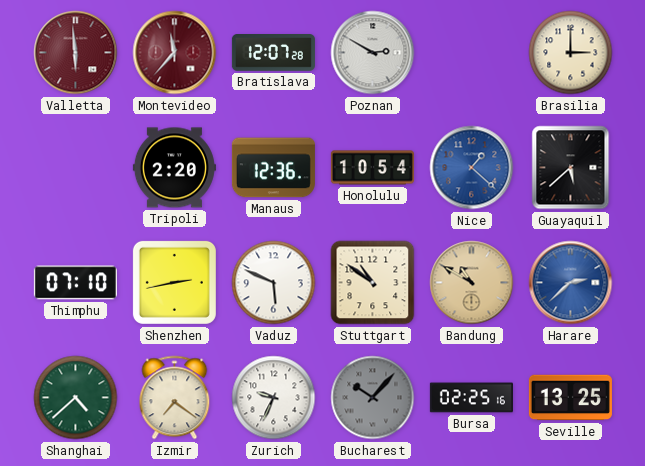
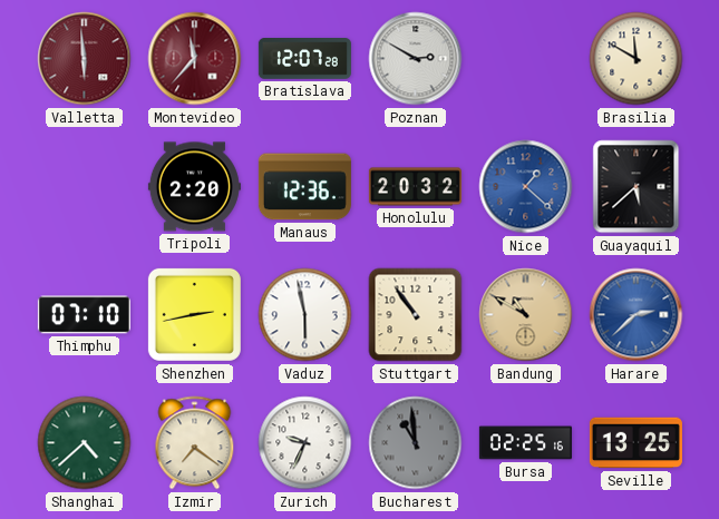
Brasilia: 3:00 -> 11:50 (637, 59)
Honolulu: 10:54 -> 20:32 (415, 187)
Vaduz: 5:49 -> 5:58 (305, 315)
Stuttgart: 10:51 -> 10:54 (416, 315)
Bucharest: 10:07 -> 10:59 (416, 443)
